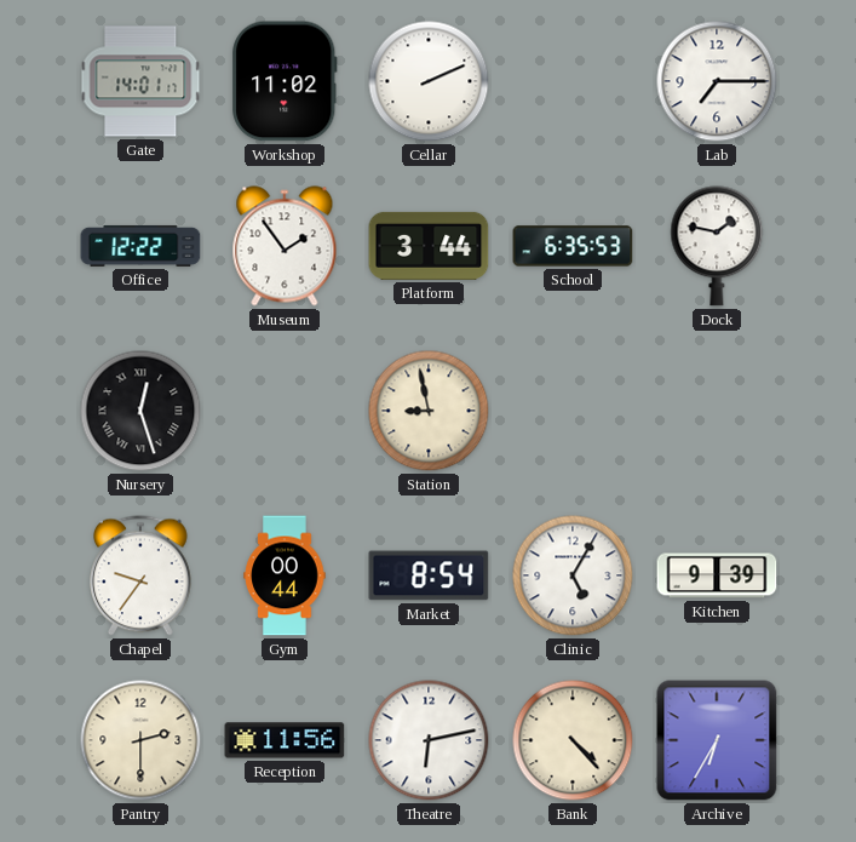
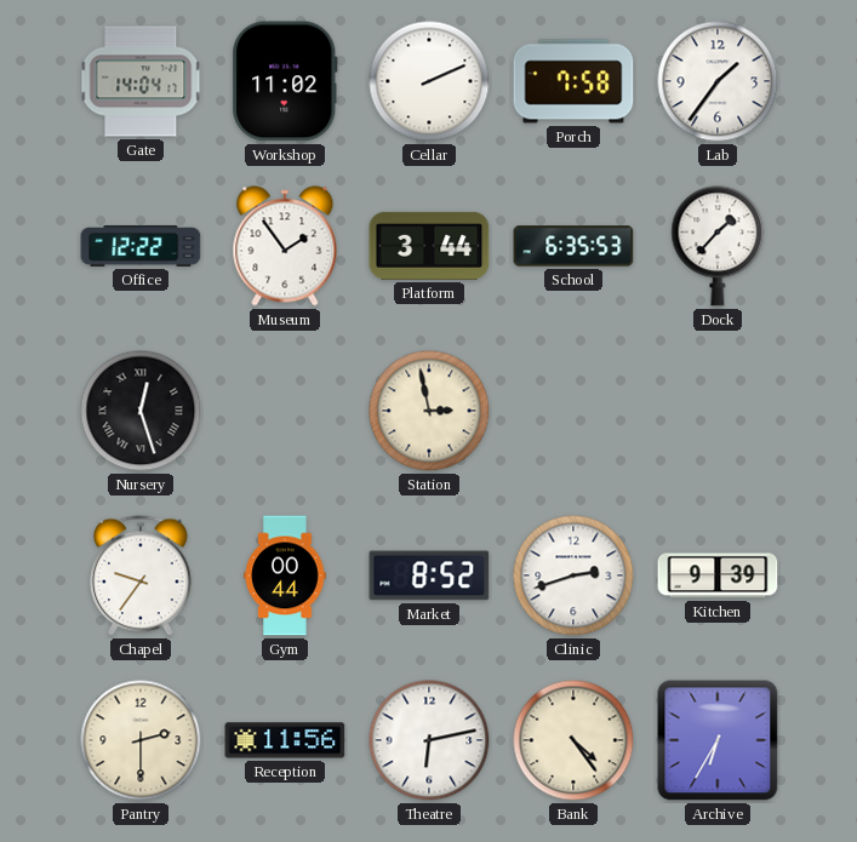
Gate: 14:01 -> 14:04 (141, 81)
Porch: none -> 7:58 (573, 81)
Lab: 7:15 -> 1:36 (718, 81)
Dock: 1:47 -> 1:37 (718, 246)
Station: 8:58 -> 2:58 (429, 411)
Market: 8:54 -> 8:52 (429, 575)
Clinic: 5:05 -> 2:42 (573, 575)
Bank: 4:23 -> 4:24 (573, 740)
